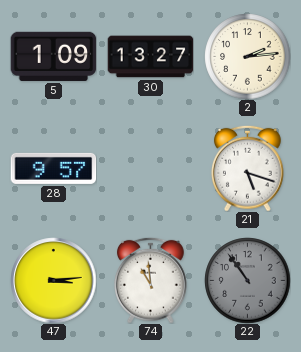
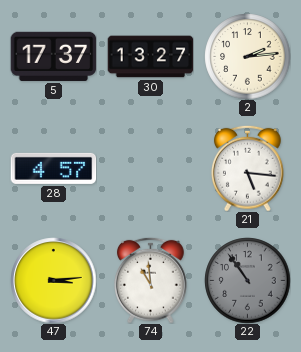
5: 1:09 -> 17:37 (53, 56)
28: 9:57 -> 4:57 (53, 168)
21: 5:18 -> 5:16 (248, 168)
